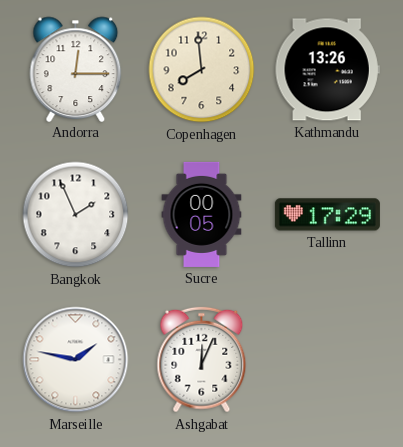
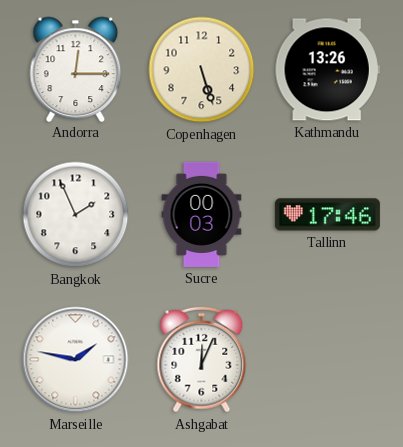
Copenhagen: 7:59 -> 5:27 (202, 70)
Sucre: 00:05 -> 00:03 (202, 214)
Tallinn: 17:29 -> 17:46 (327, 215)
